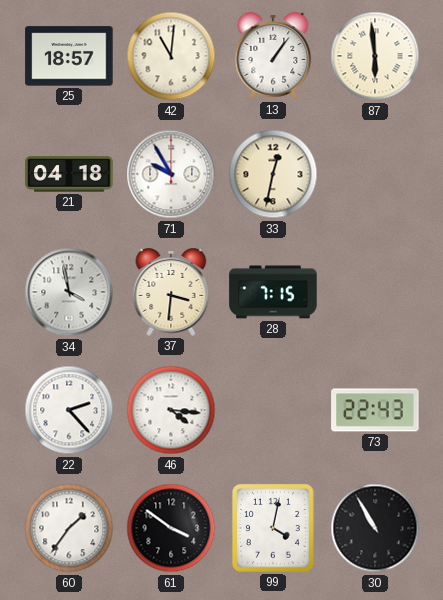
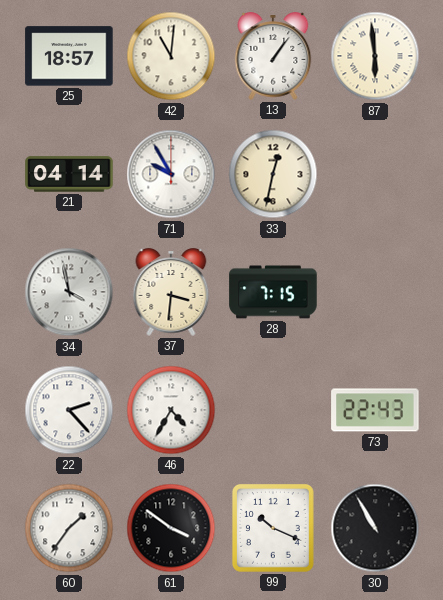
21: 04:18 -> 04:14 (69, 174)
46: 4:16 -> 4:35 (171, 410)
99: 4:02 -> 10:19 (273, 528)
